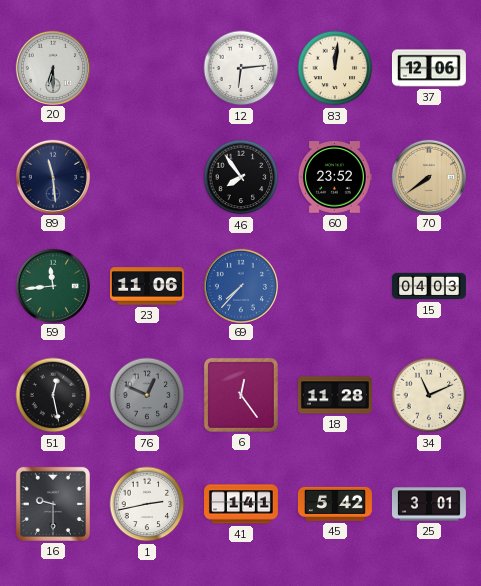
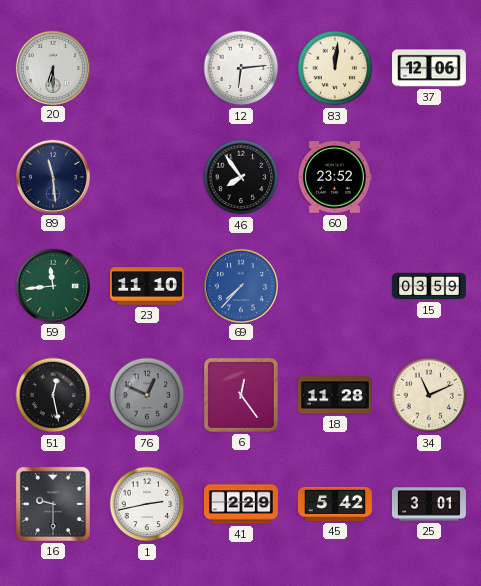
70: 7:39 -> none (428, 176)
23: 11:06 -> 11:10 (148, 286)
15: 04:03 -> 03:59 (430, 286)
41: 1:41 -> 2:29 (242, 504)
